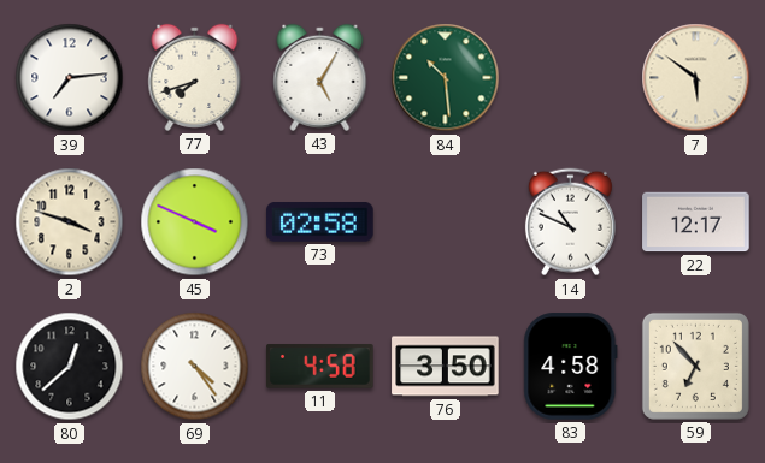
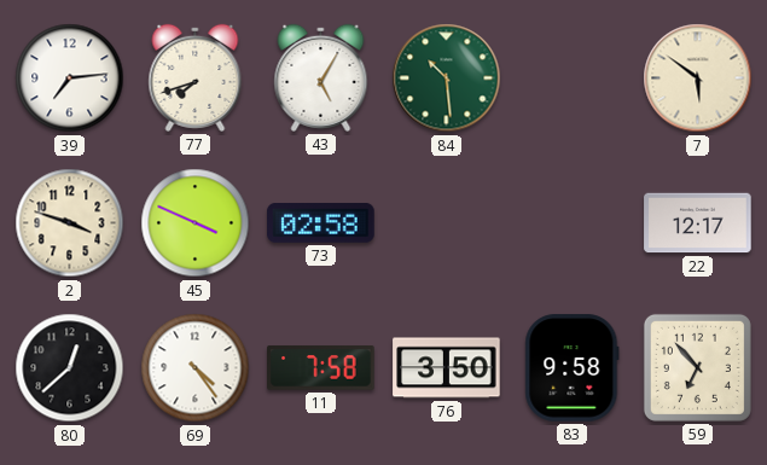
14: 10:49 -> none (570, 222)
11: 4:58 -> 7:58 (321, 368)
83: 4:58 -> 9:58 (573, 368)
